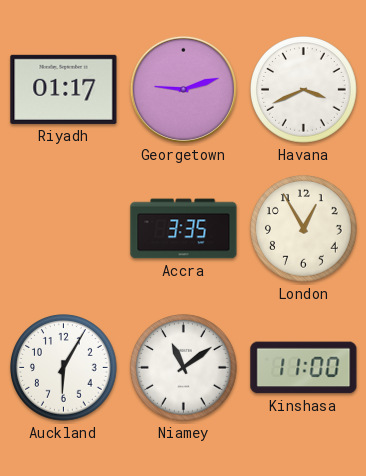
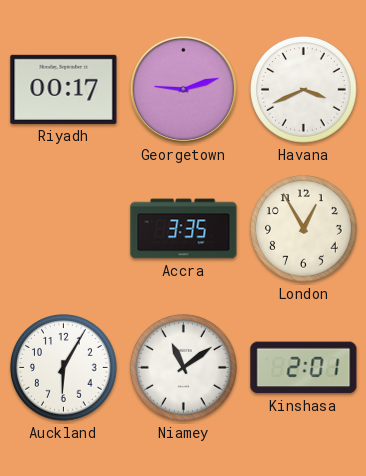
Riyadh: 01:17 -> 00:17 (64, 89)
Kinshasa: 11:00 -> 2:01 (304, 368)
